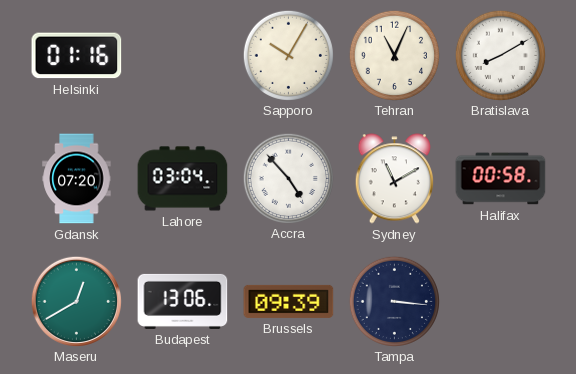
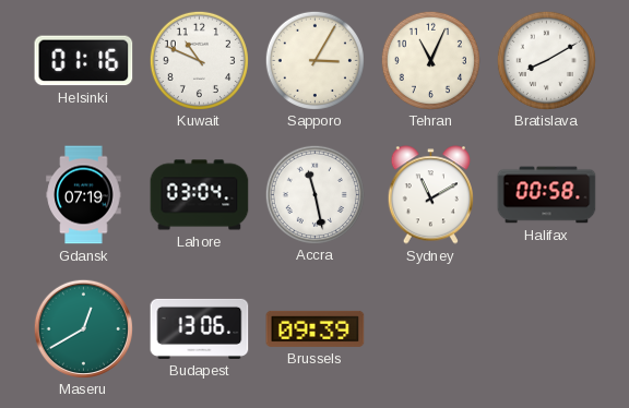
Kuwait: none -> 10:49 (199, 60)
Sapporo: 10:05 -> 3:05 (314, 60)
Gdansk: 07:20 -> 07:19 (84, 195)
Accra: 4:53 -> 11:28 (314, 194)
Tampa: 3:16 -> none (394, 301)
